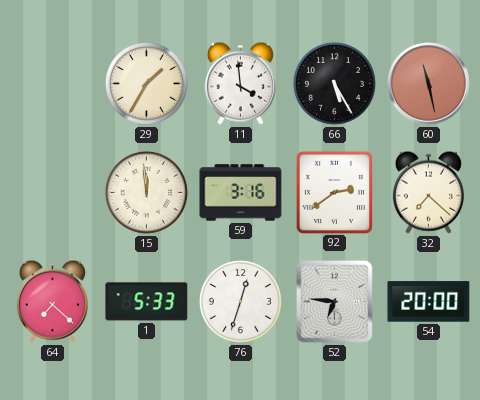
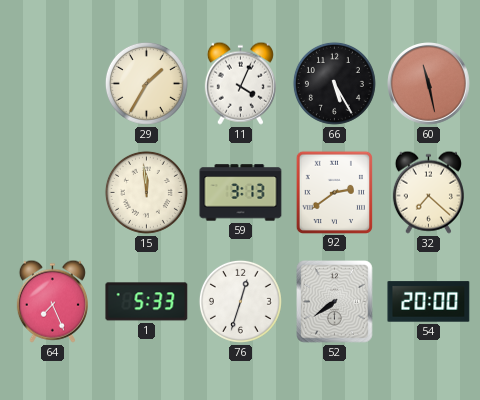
11: 3:59 -> 4:04 (240, 83)
59: 3:16 -> 3:13 (241, 193)
64: 7:22 -> 7:26 (52, 301)
52: 6:46 -> 7:39 (335, 302)
